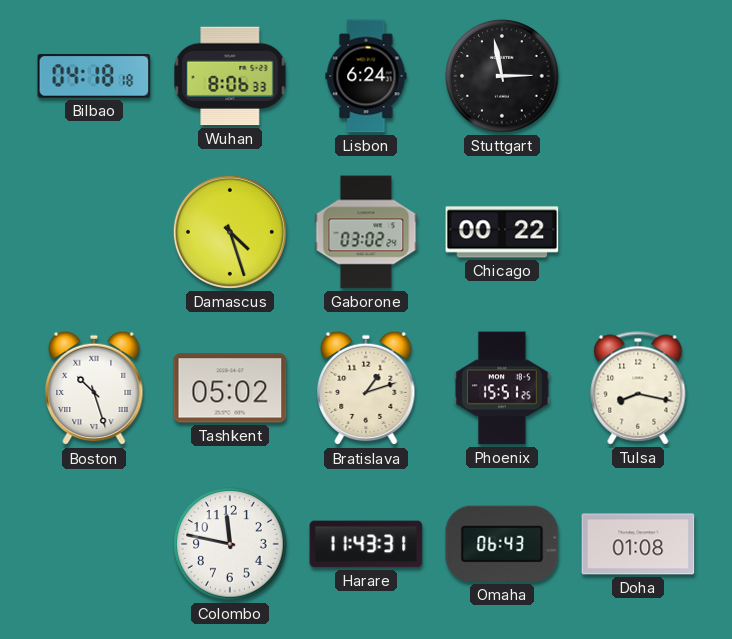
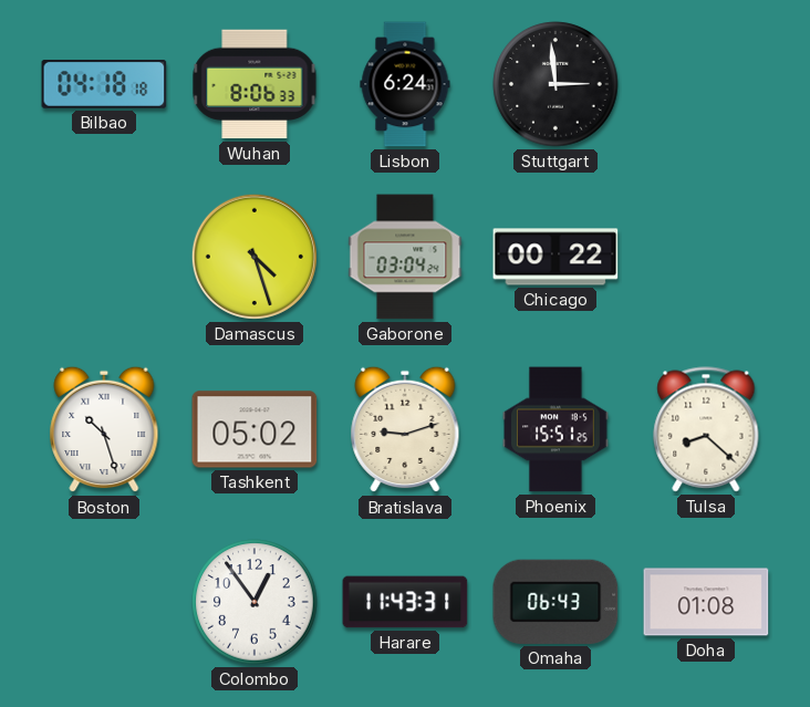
Stuttgart: 2:58 -> 2:59 (555, 84)
Gaborone: 03:02 -> 03:04 (405, 257)
Bratislava: 1:12 -> 9:12 (405, 429)
Tulsa: 8:17 -> 8:22 (706, 429)
Colombo: 11:47 -> 12:54 (255, 602)
